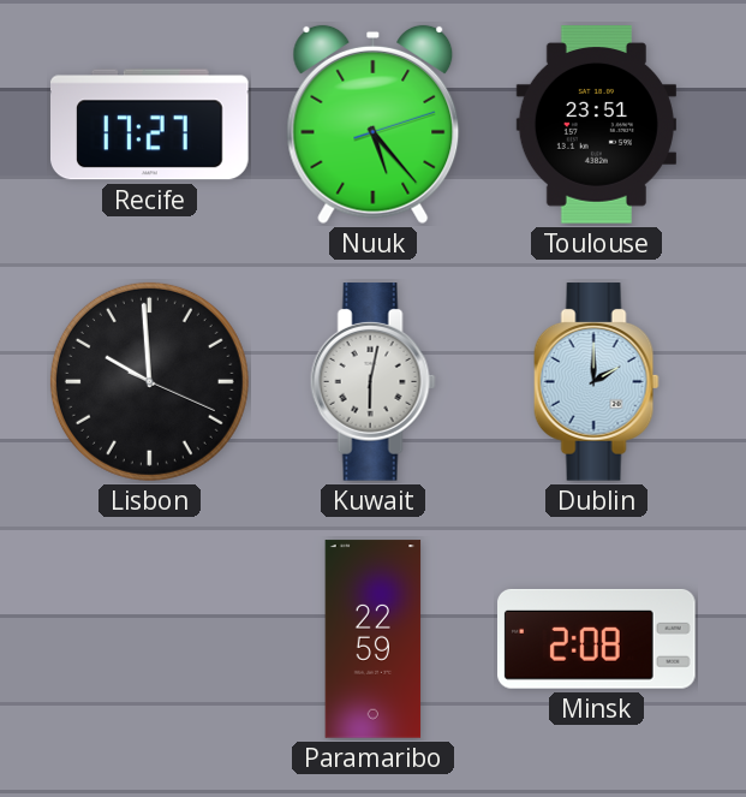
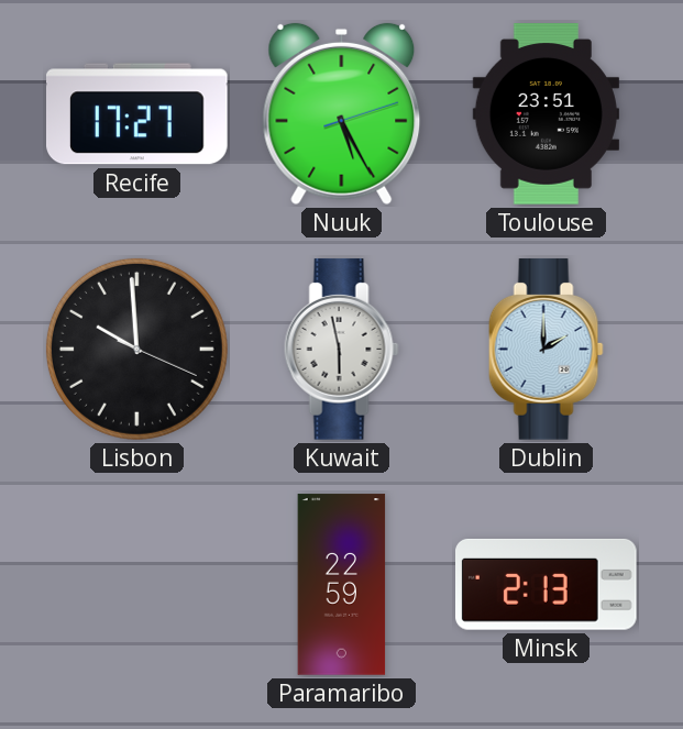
Nuuk: 5:23 -> 5:25 (342, 114)
Kuwait: 6:02 -> 5:58 (341, 350)
Minsk: 2:08 -> 2:13 (547, 584)
